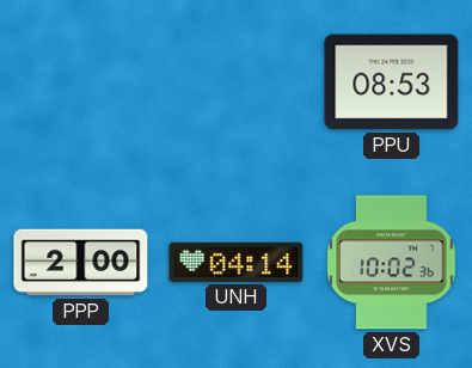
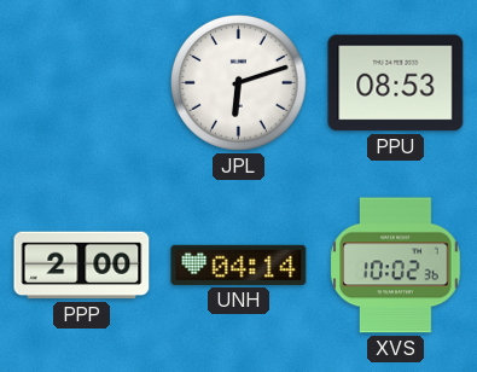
JPL: none -> 6:12 (239, 83)
